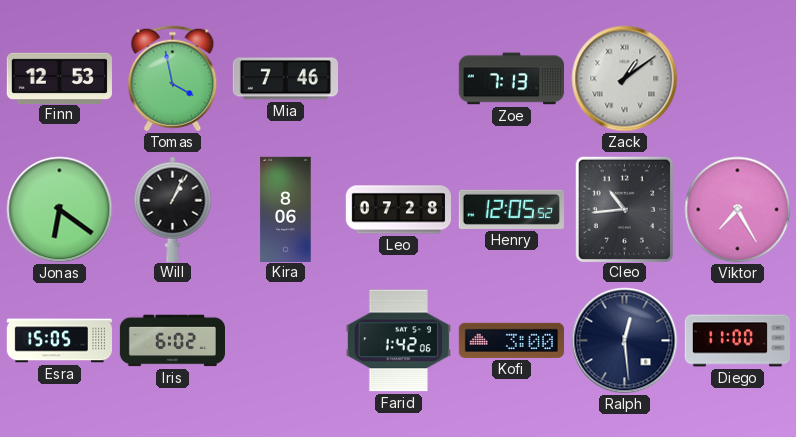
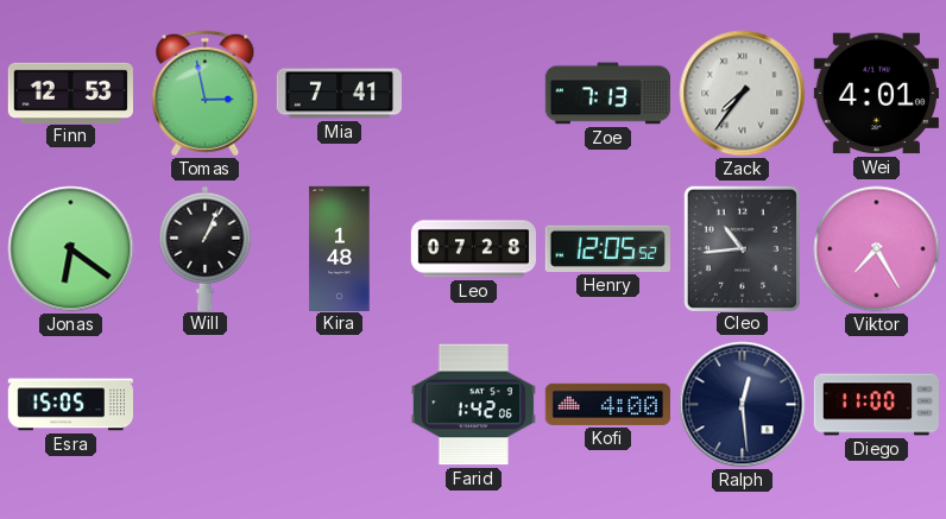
Tomas: 3:58 -> 2:58 (206, 94)
Mia: 7:46 -> 7:41 (339, 94)
Zack: 1:09 -> 7:36 (743, 94)
Wei: none -> 4:01 (876, 94)
Kira: 8:06 -> 1:48 (340, 248)
Iris: 6:02 -> none (172, 341)
Kofi: 3:00 -> 4:00 (607, 404)
